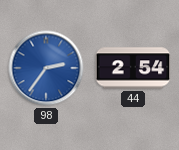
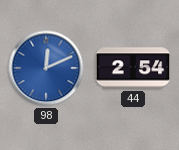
98: 2:36 -> 12:11 (46, 68)
